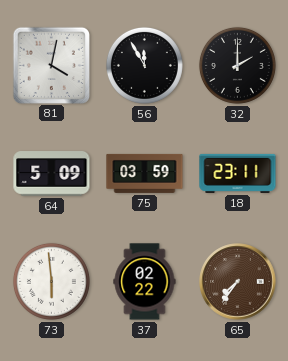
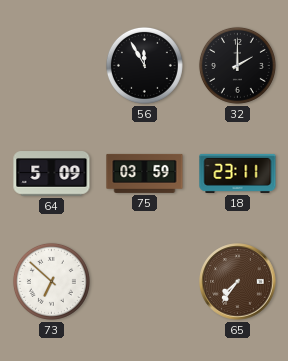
81: 4:02 -> none (51, 65)
73: 5:59 -> 6:52 (51, 281)
37: 02:22 -> none (145, 282)
